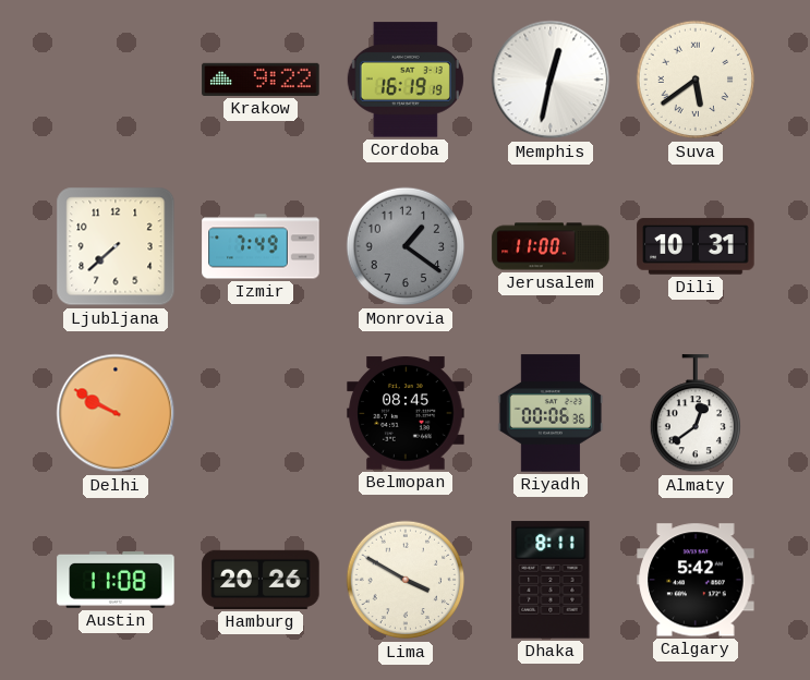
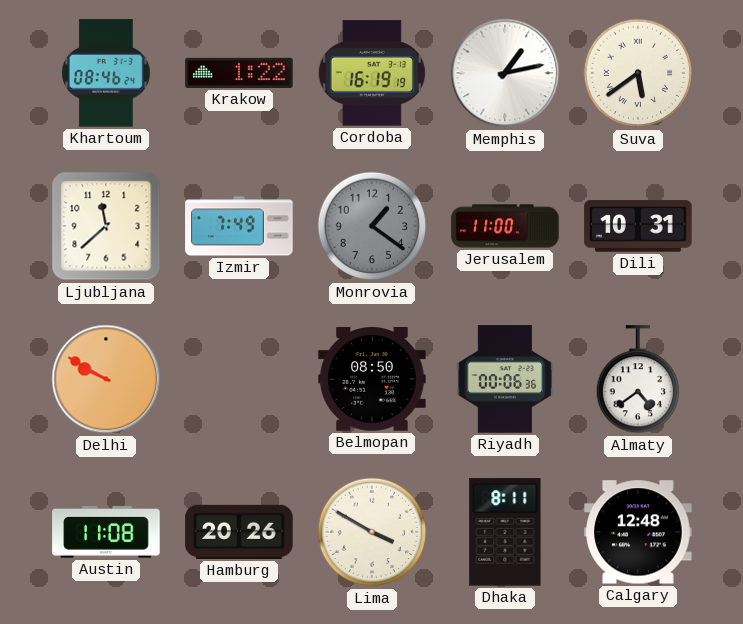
Khartoum: none -> 08:46 (107, 73)
Krakow: 9:22 -> 1:22 (239, 73)
Memphis: 12:32 -> 1:13 (505, 73)
Ljubljana: 7:38 -> 11:38 (106, 226)
Belmopan: 08:45 -> 08:50 (372, 379)
Almaty: 12:39 -> 4:39 (637, 380)
Calgary: 5:42 -> 12:48 (638, 532)
